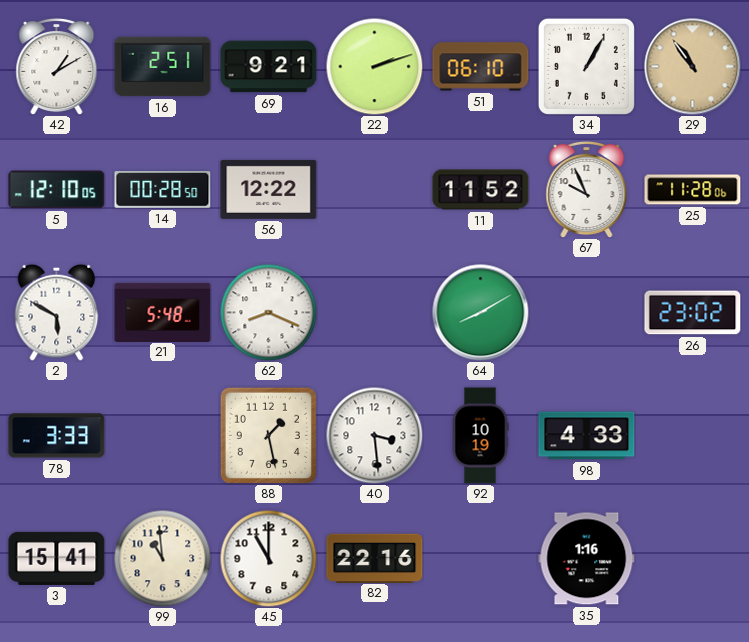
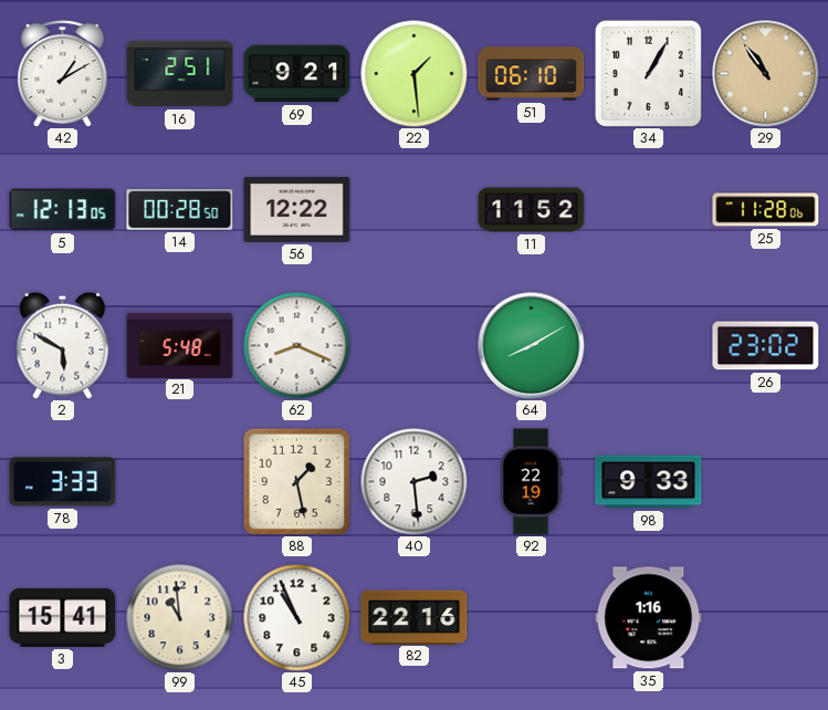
22: 2:12 -> 1:29 (413, 73)
5: 12:10 -> 12:13 (63, 210)
67: 9:56 -> none (587, 189)
40: 3:29 -> 2:29 (413, 481)
92: 10:19 -> 22:19 (531, 482)
98: 4:33 -> 9:33 (649, 482)
45: 11:00 -> 10:56 (296, 617)
